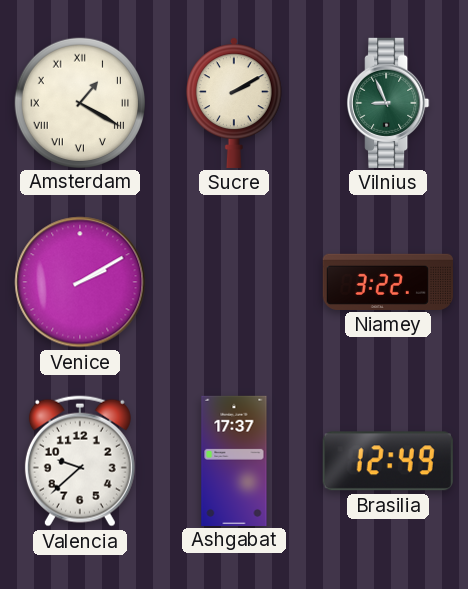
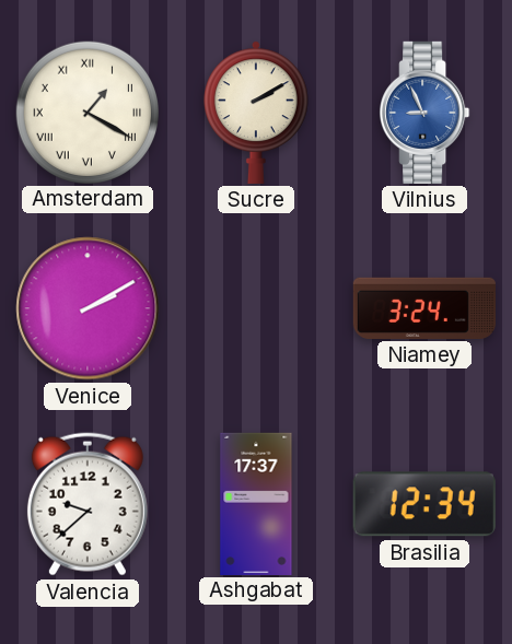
Vilnius dial: green -> blue (424, 113)
Niamey: 3:22 -> 3:24 (424, 308)
Brasilia: 12:49 -> 12:34 (424, 504)
